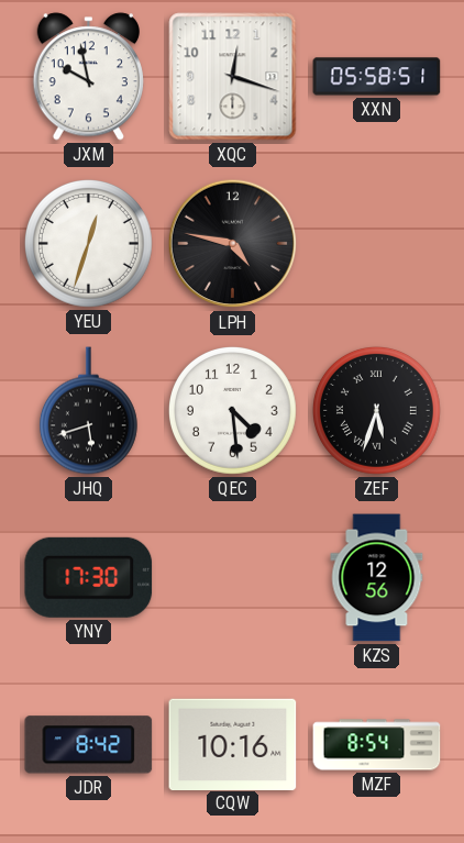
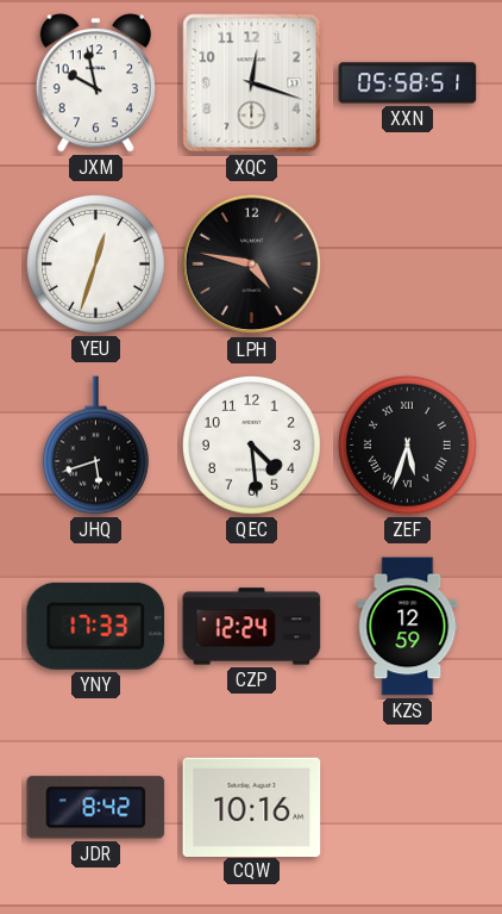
YNY: 17:30 -> 17:33 (96, 626)
CZP: none -> 12:24 (252, 627)
KZS: 12:56 -> 12:59 (408, 627)
MZF: 8:54 -> none (377, 745)
